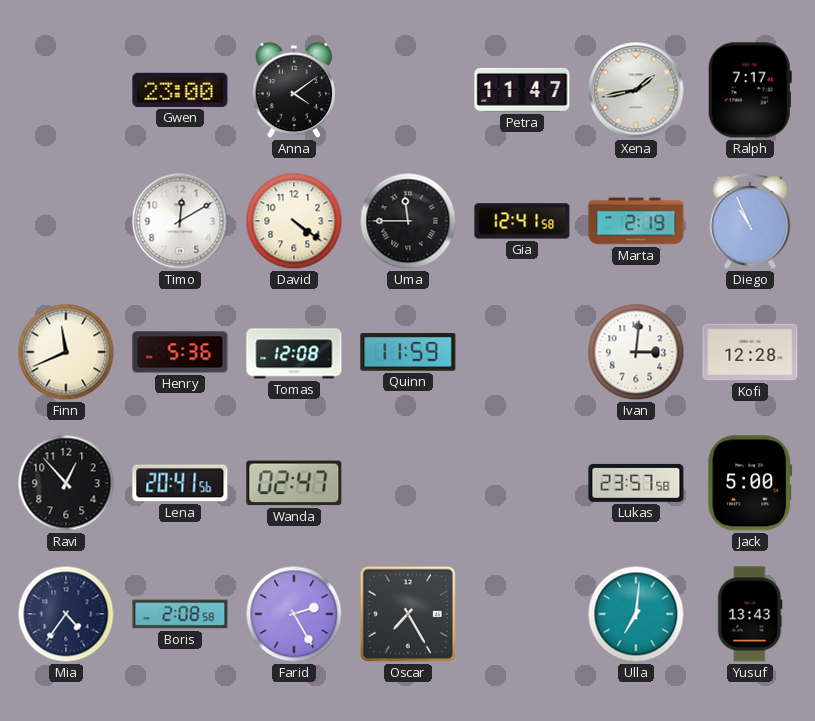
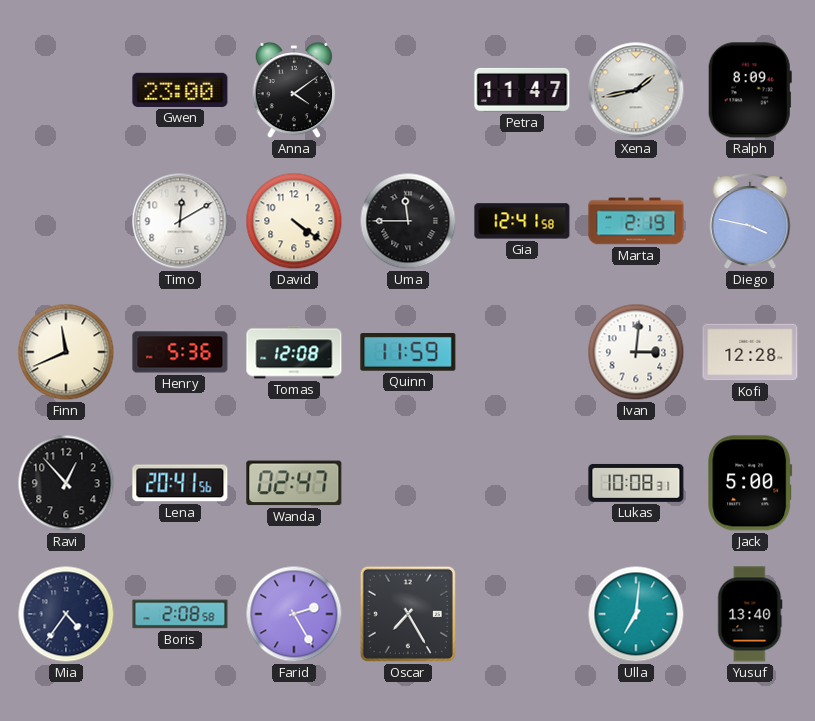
Ralph: 7:17 -> 8:09 (750, 90)
Diego: 10:56 -> 3:47 (750, 222)
Lukas: 23:57 -> 10:08 (636, 483)
Yusuf: 13:43 -> 13:40 (750, 614)
